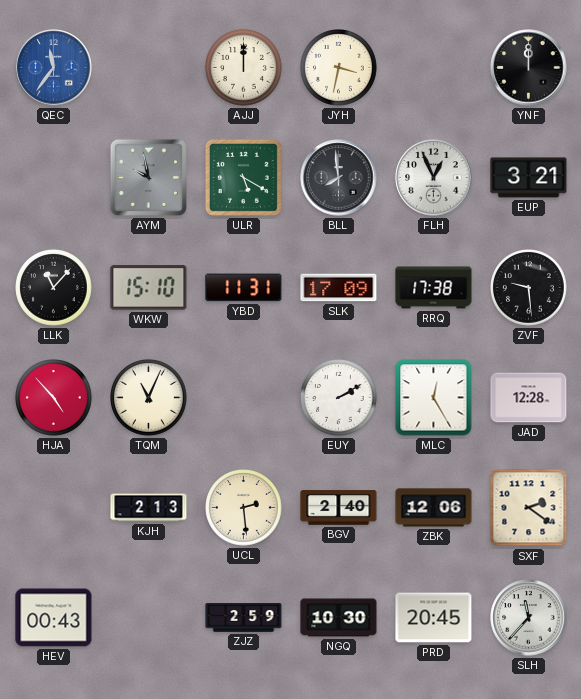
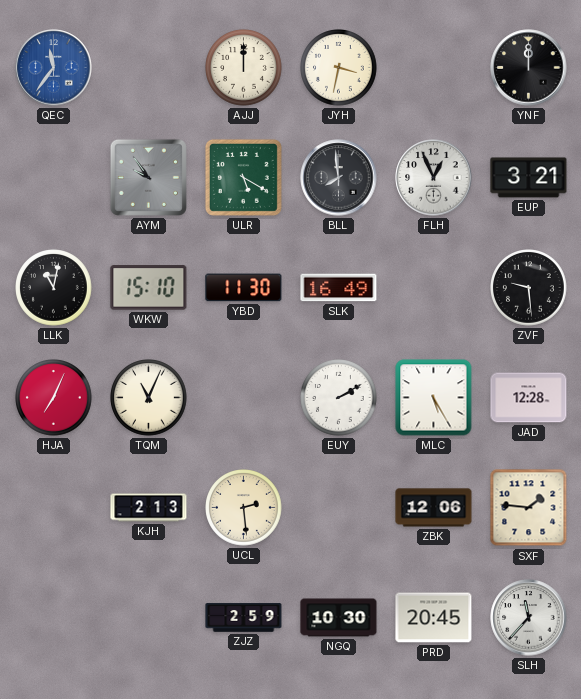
AYM: 9:58 -> 9:54 (148, 177)
LLK: 11:07 -> 11:02 (54, 288)
YBD: 11:31 -> 11:30 (244, 288)
SLK: 17:09 -> 16:49 (339, 288)
RRQ: 17:38 -> none (434, 288)
HJA: 4:53 -> 7:04 (54, 398)
MLC: 12:25 -> 5:25 (434, 398)
BGV: 2:40 -> none (339, 508)
SXF: 2:21 -> 1:46 (529, 508)
HEV: 00:43 -> none (54, 618)
